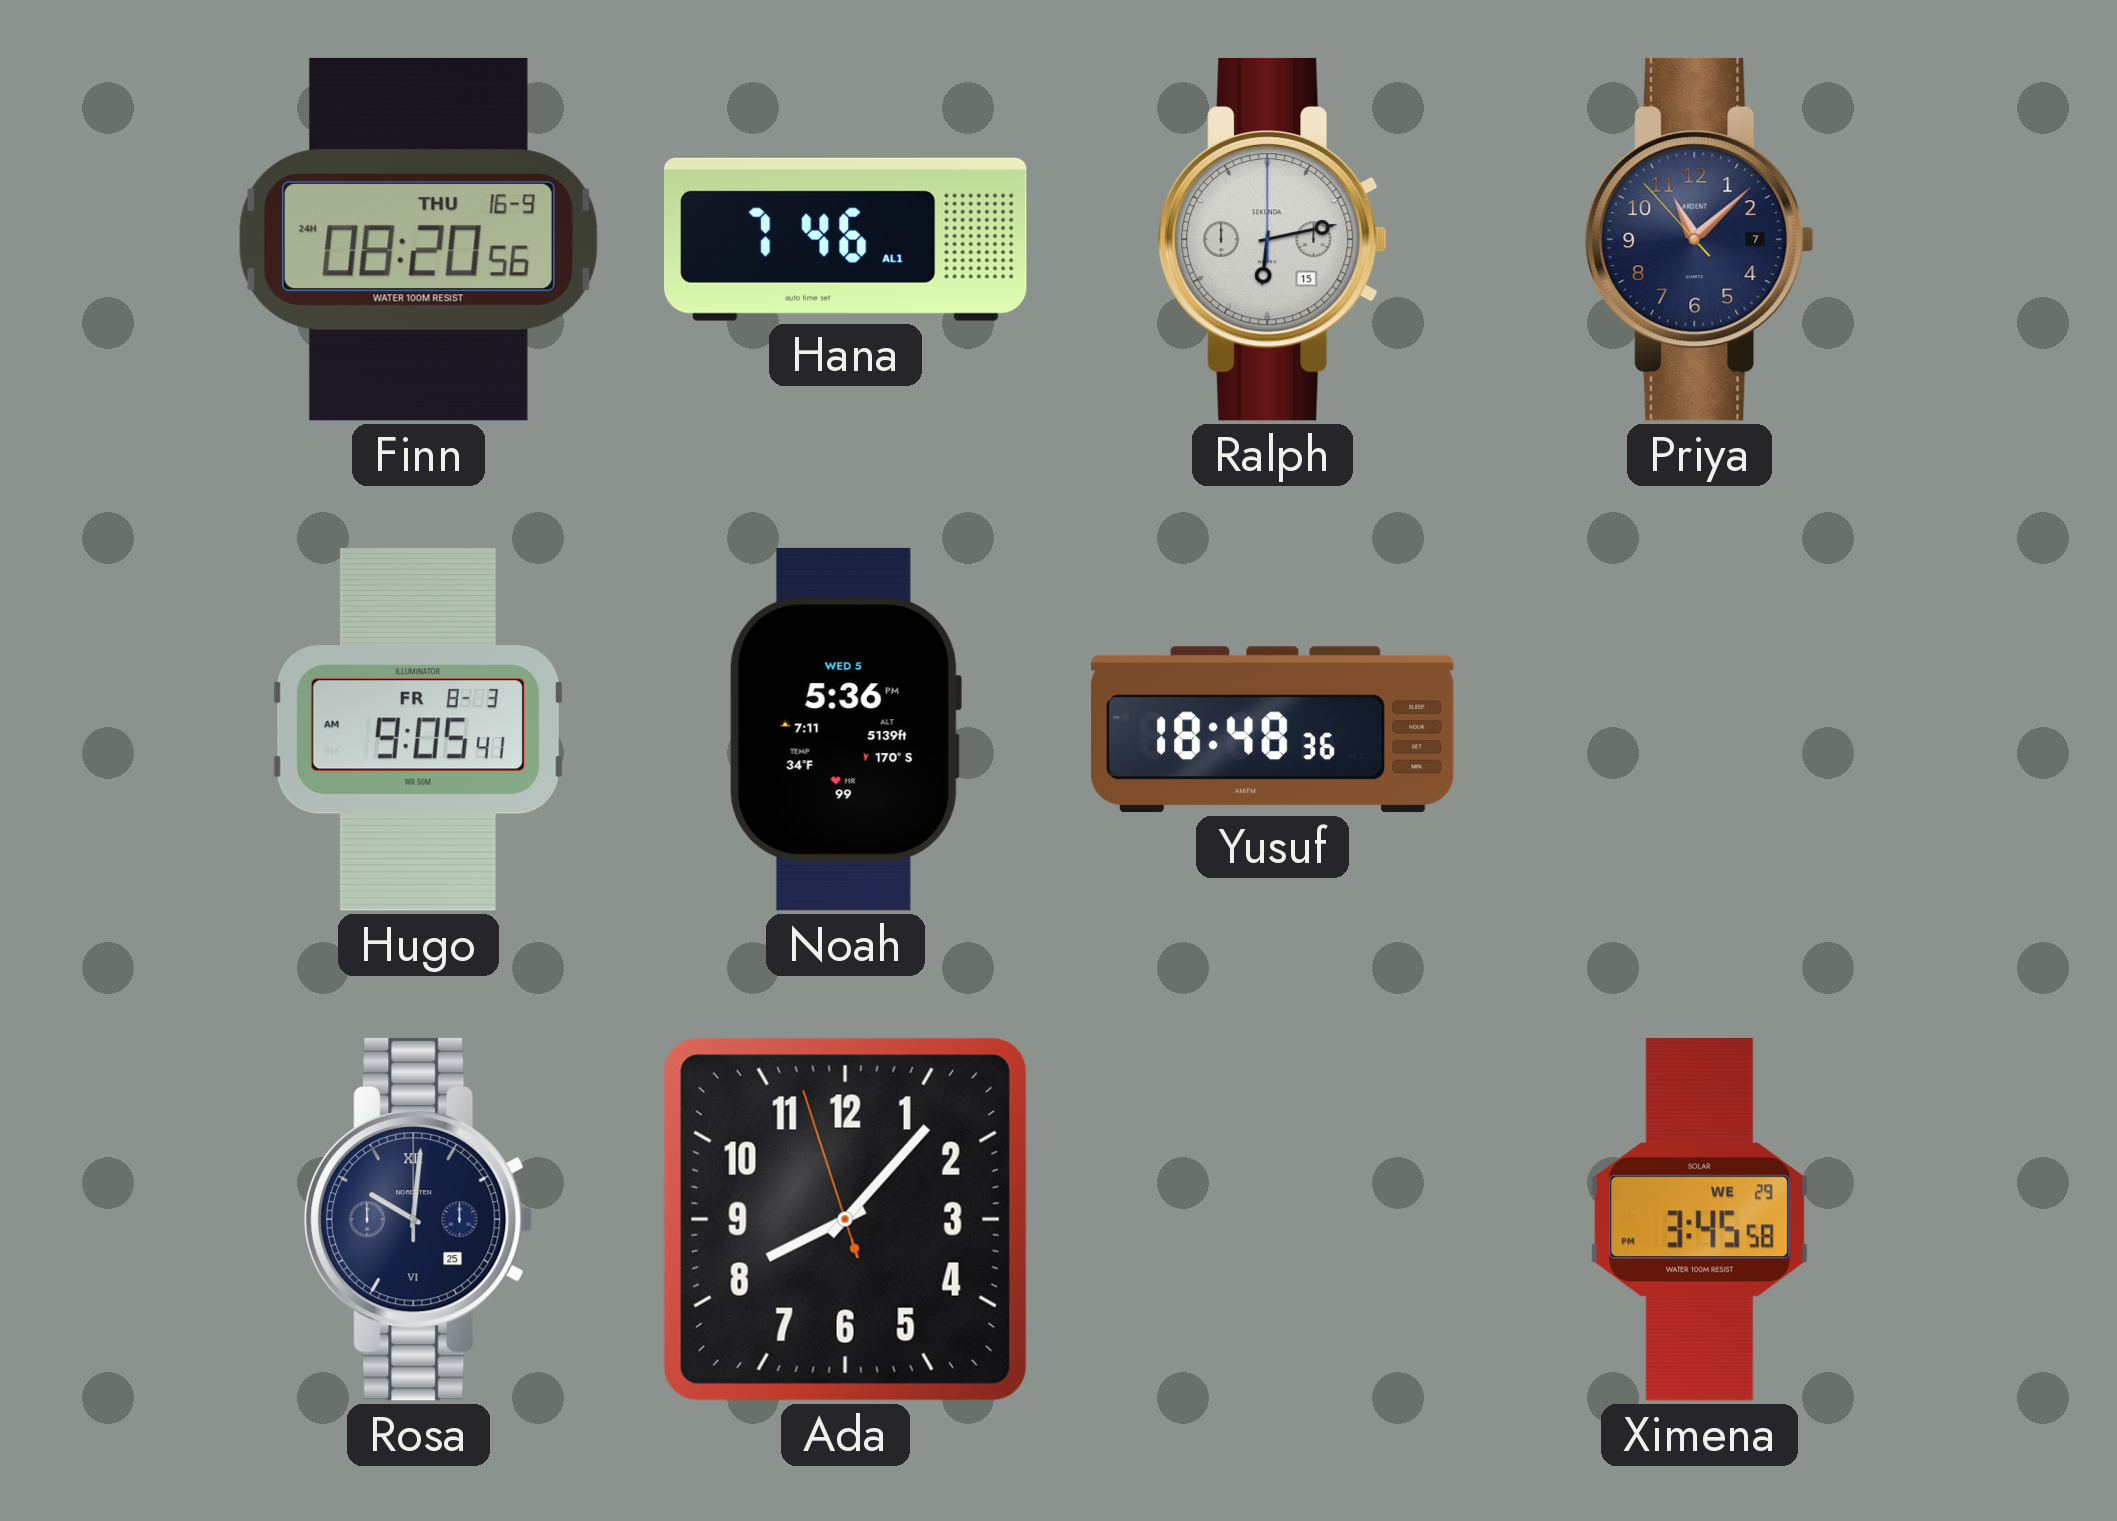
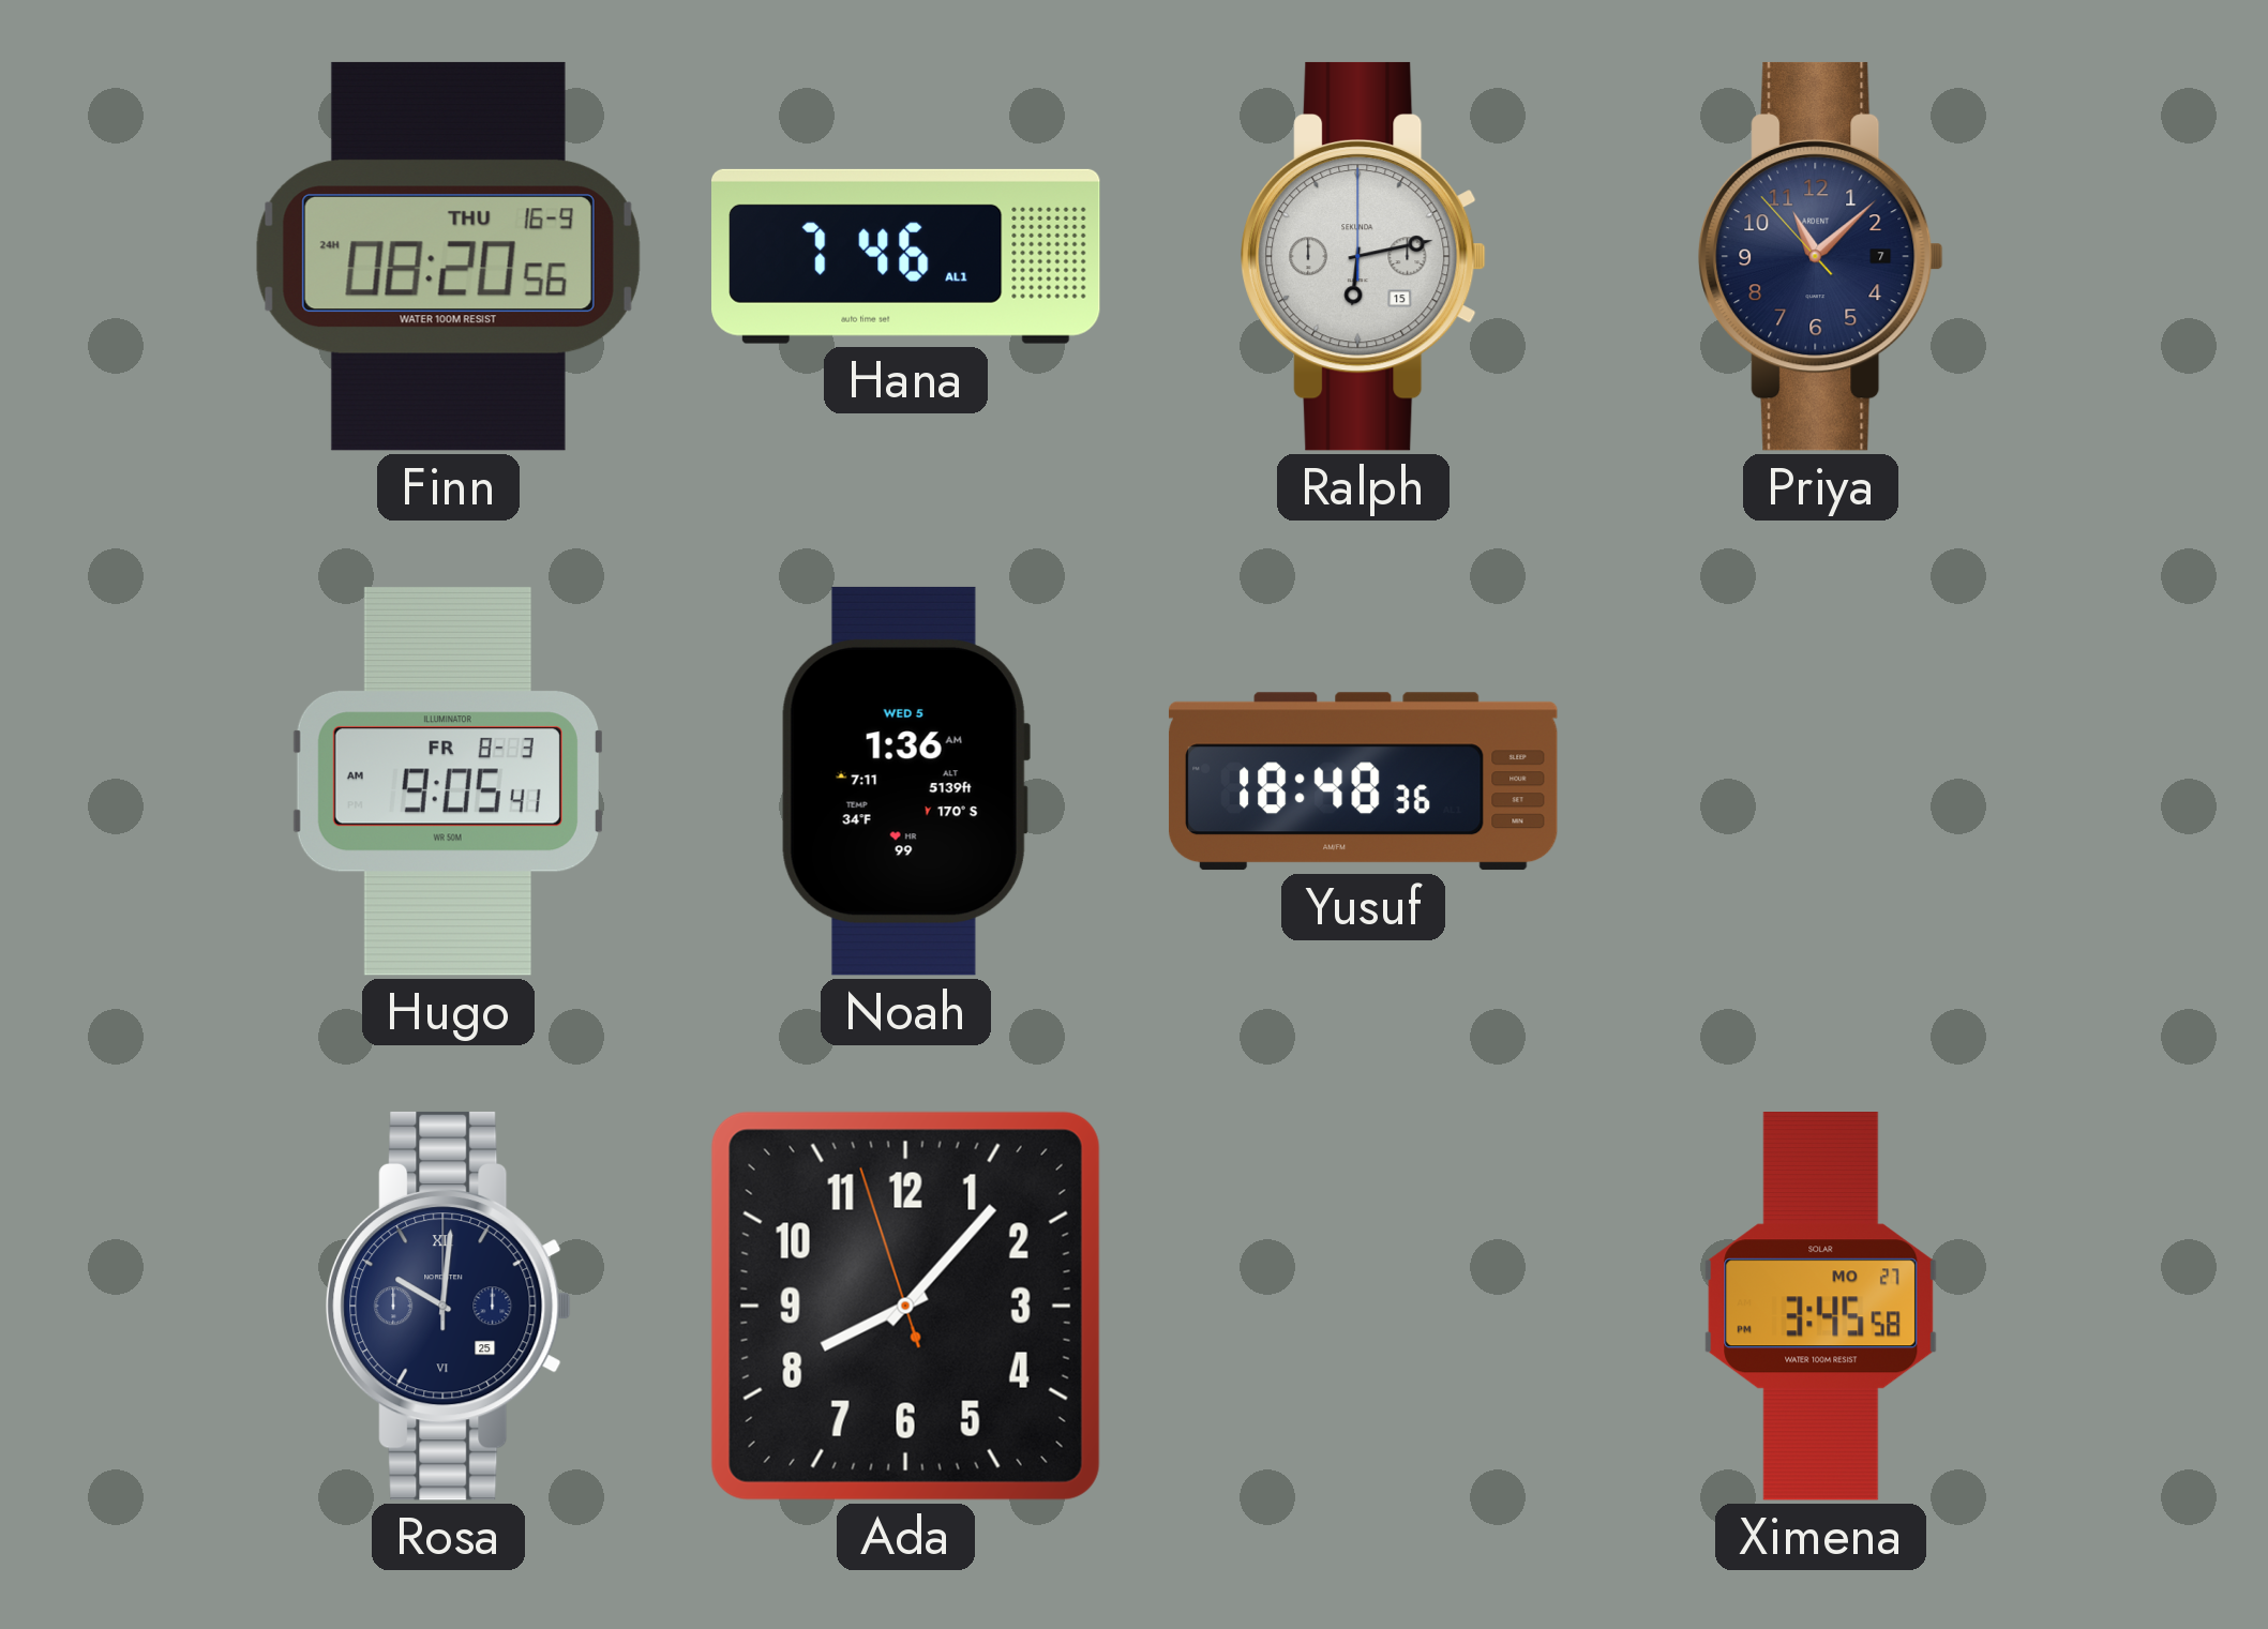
Noah: 5:36 -> 1:36 (905, 781)
Ximena date: WE 29 -> MO 27 (1821, 1307)
